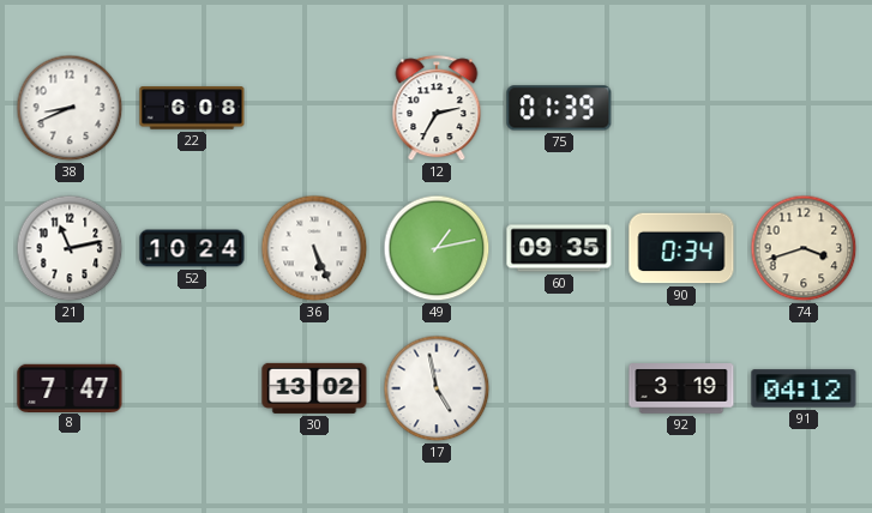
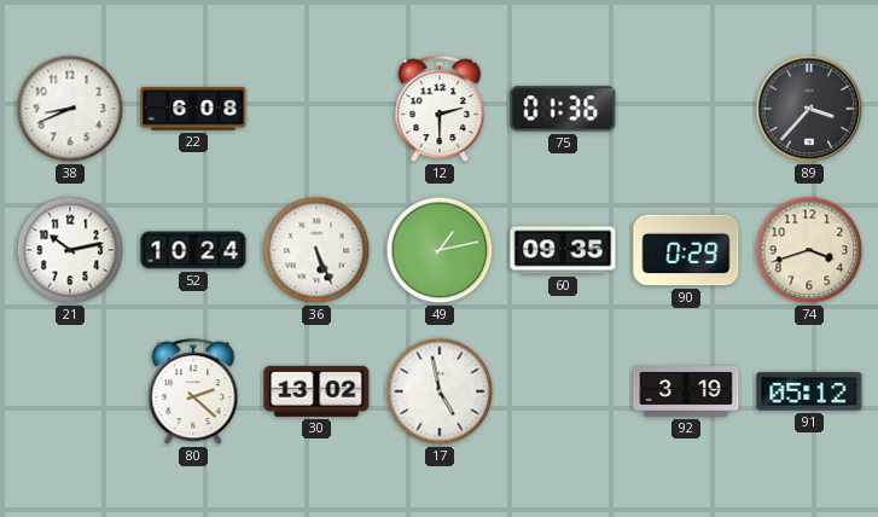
12: 2:35 -> 2:30 (440, 110)
75: 01:39 -> 01:36 (563, 109)
89: none -> 3:37 (809, 109)
21: 11:13 -> 10:13 (70, 250)
90: 0:34 -> 0:29 (686, 250)
8: 7:47 -> none (70, 387)
80: none -> 2:22 (193, 393)
91: 04:12 -> 05:12 (809, 391)
